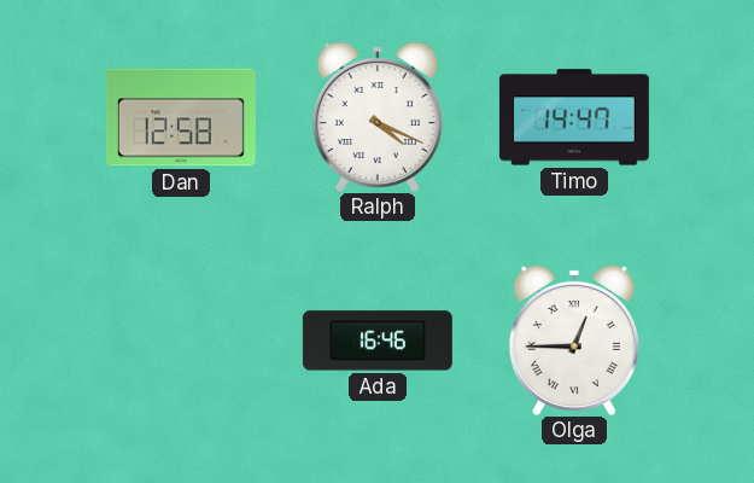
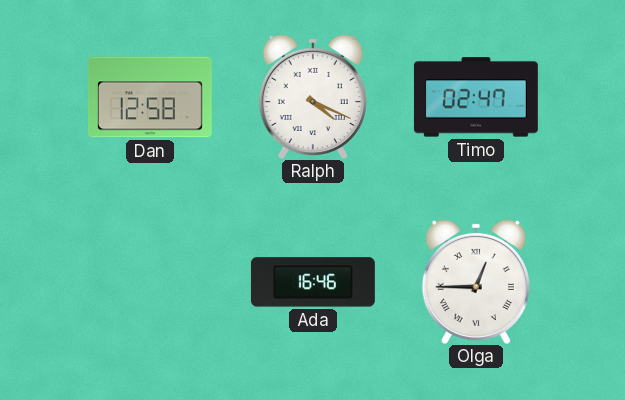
Timo: 14:47 -> 02:47 (476, 97)
